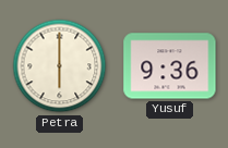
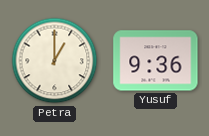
Petra: 6:00 -> 1:00 (55, 61)
